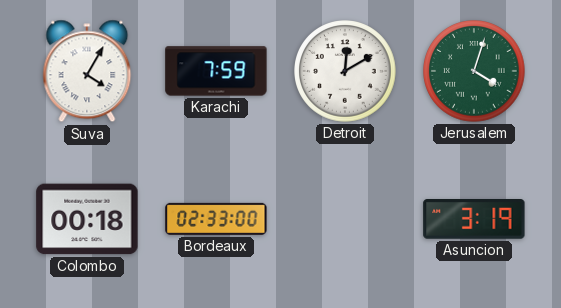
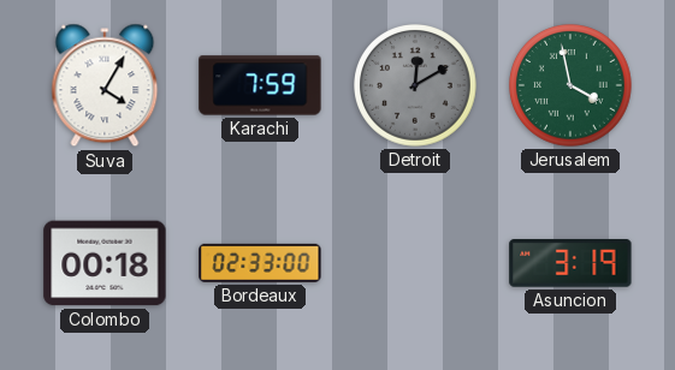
Detroit dial: white -> grey (415, 85)
Jerusalem: 4:03 -> 3:58 (570, 85)
